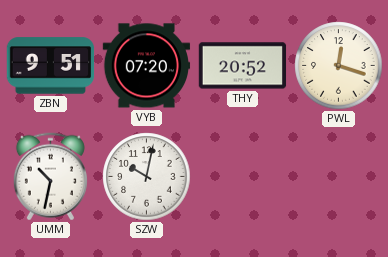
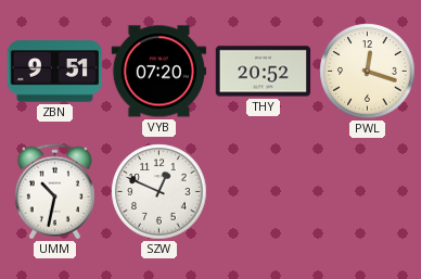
SZW: 10:02 -> 12:49 (160, 192)
